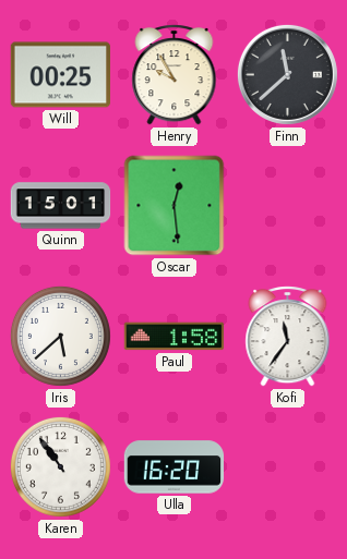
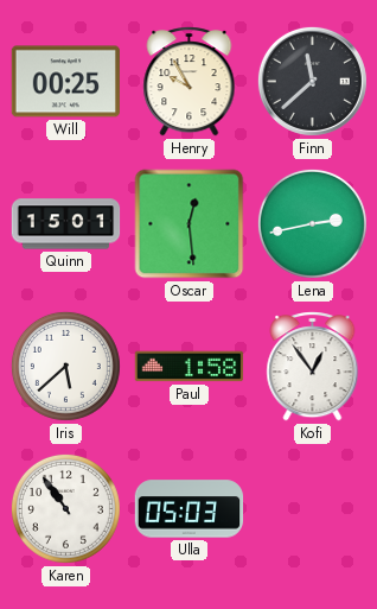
Lena: none -> 2:43 (312, 223)
Kofi: 11:36 -> 12:54 (313, 367)
Ulla: 16:20 -> 05:03 (190, 509)
